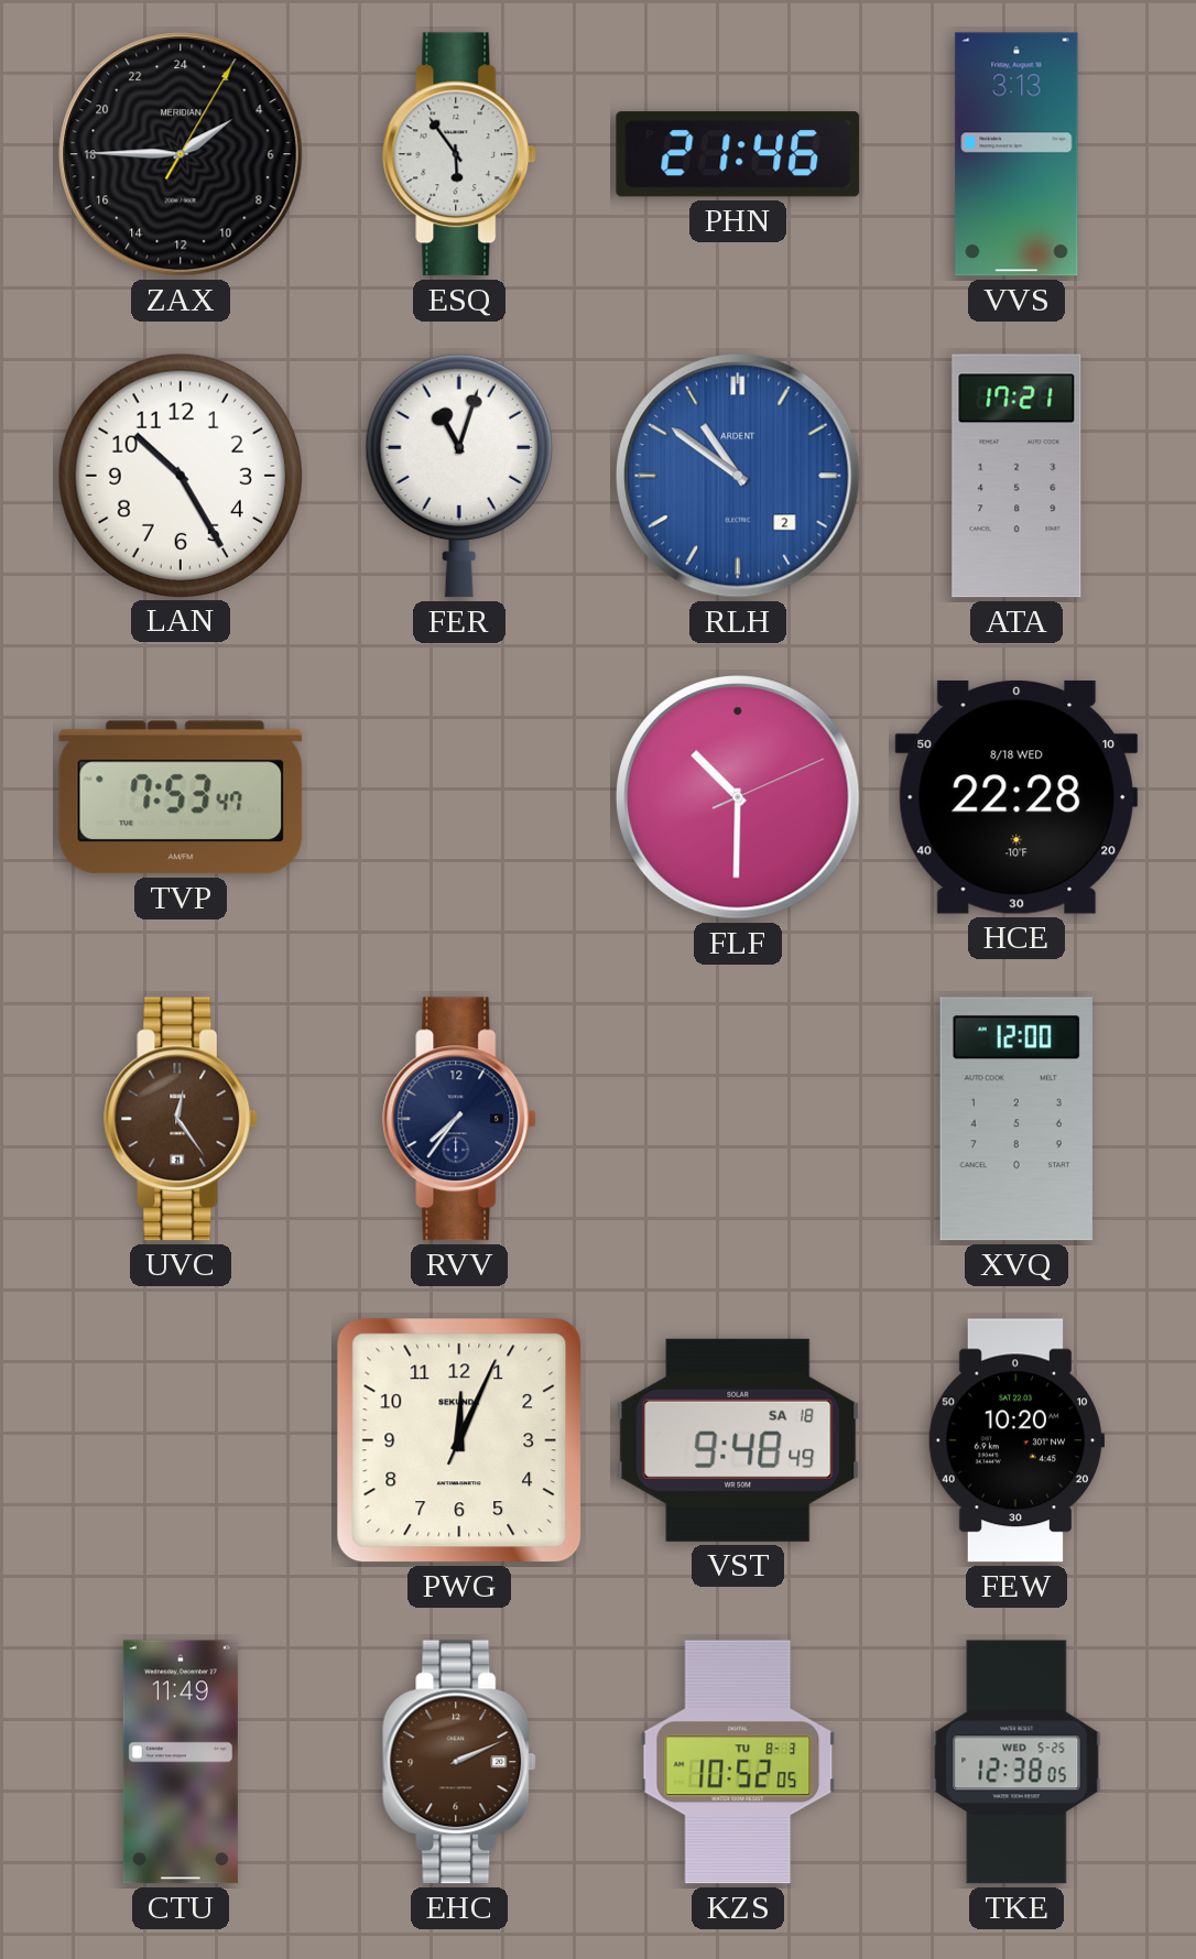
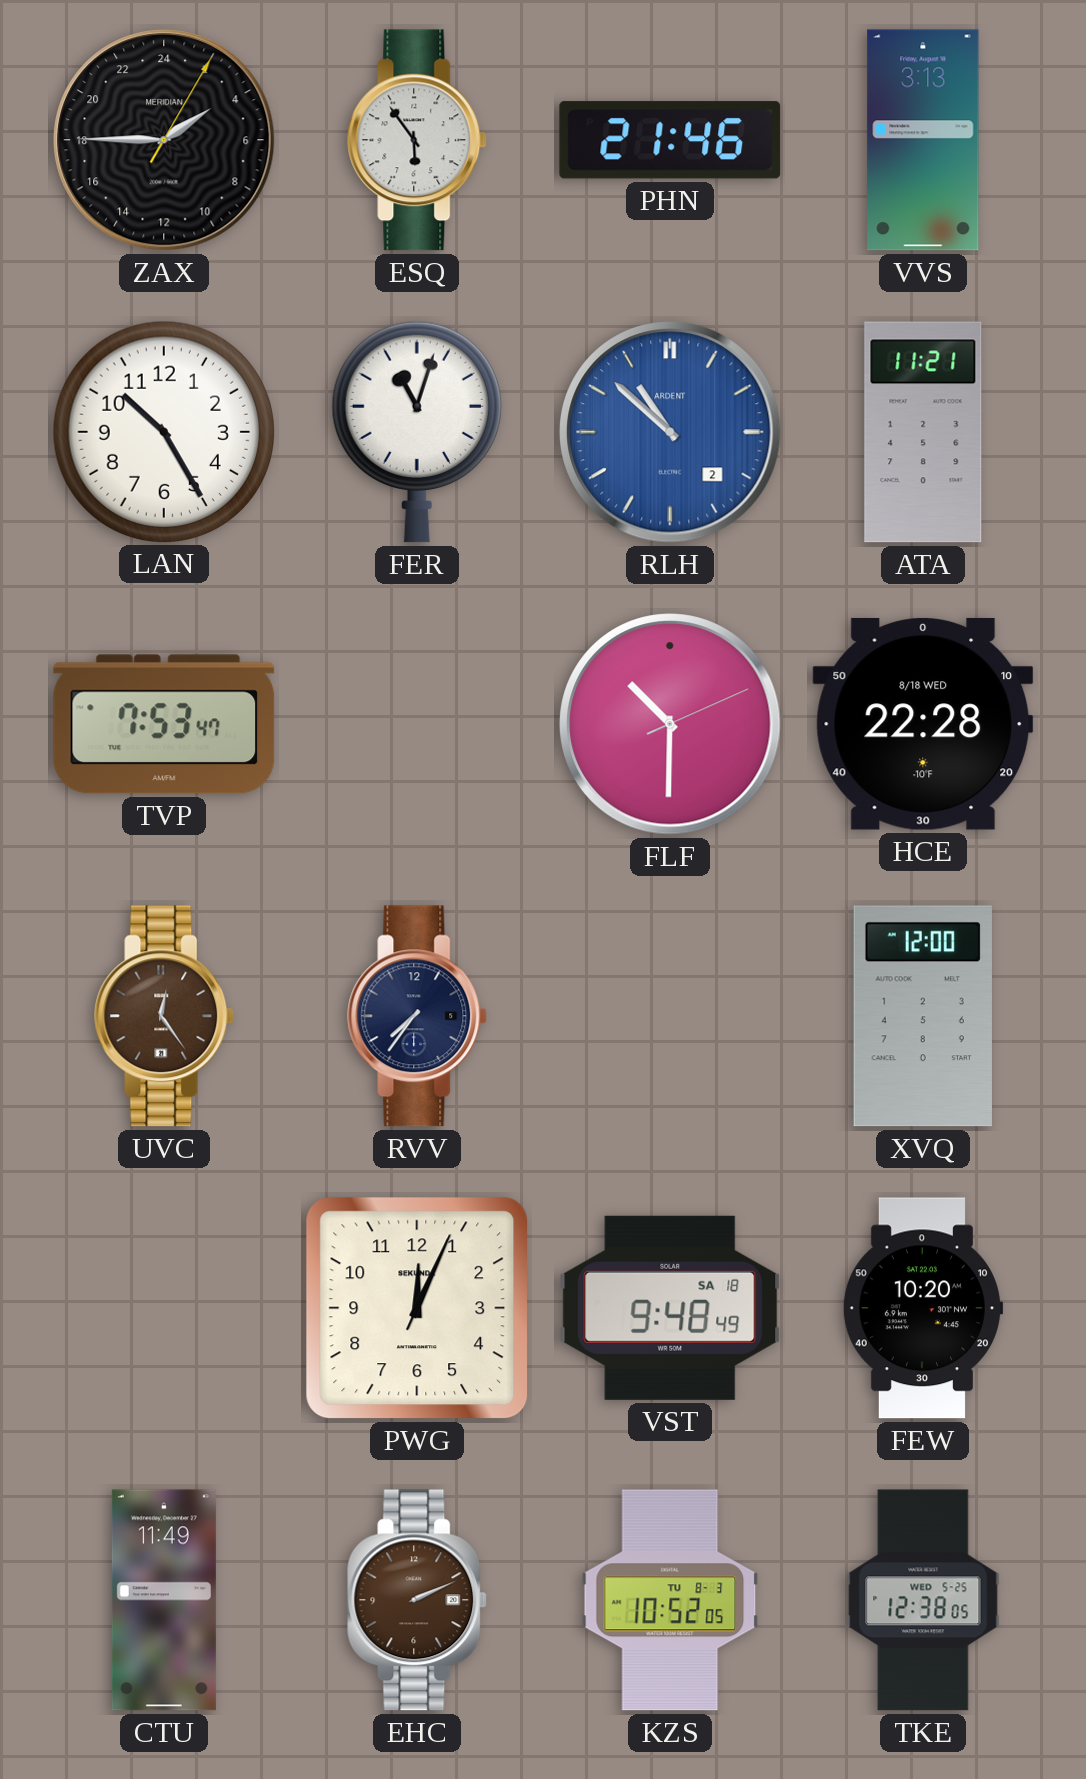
RLH: 10:51 -> 10:52 (670, 432)
ATA: 17:21 -> 11:21 (923, 432)
